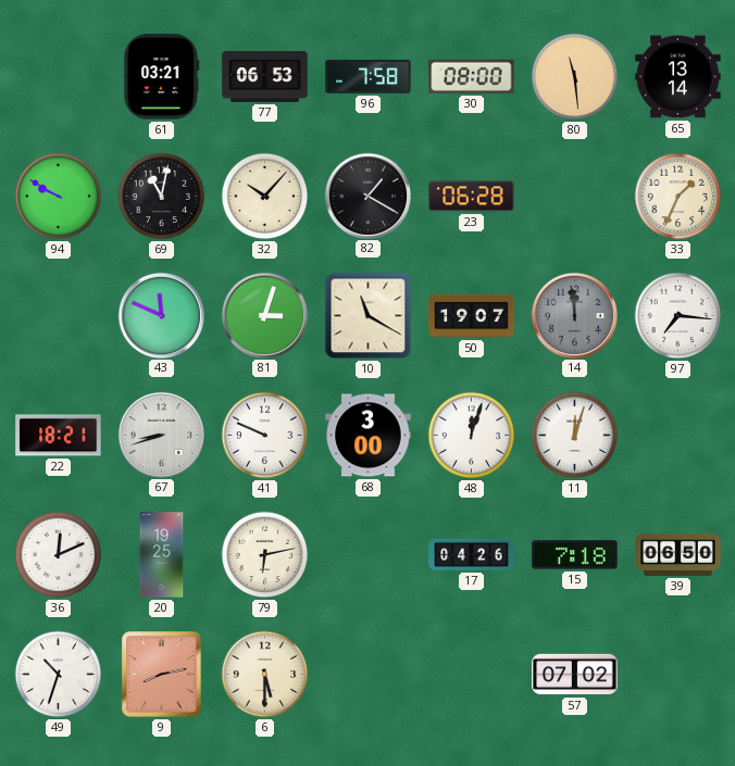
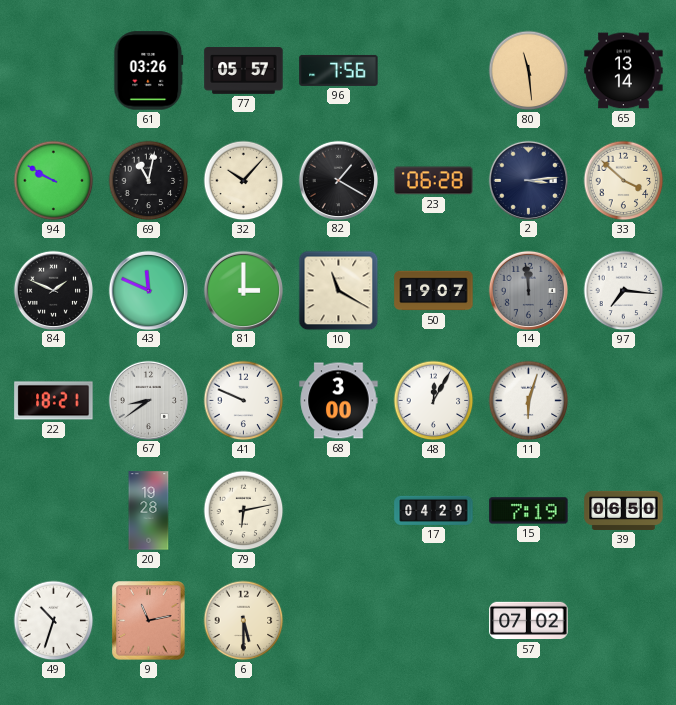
61: 03:21 -> 03:26 (149, 71)
77: 06:53 -> 05:57 (244, 71)
96: 7:58 -> 7:56 (339, 70)
30: 08:00 -> none (472, 76)
2: none -> 3:14 (528, 180)
33: 1:34 -> 3:52 (624, 181)
84: none -> 1:49 (53, 290)
81: 3:03 -> 3:00 (243, 290)
67: 8:42 -> 8:39 (148, 400)
48: 12:03 -> 12:05 (434, 401)
11: 12:03 -> 6:03 (529, 401)
36: 12:11 -> none (59, 555)
20: 19:25 -> 19:28 (149, 511)
17: 04:26 -> 04:29 (434, 510)
15: 7:18 -> 7:19 (529, 511)
9: 8:13 -> 11:13 (149, 621)
